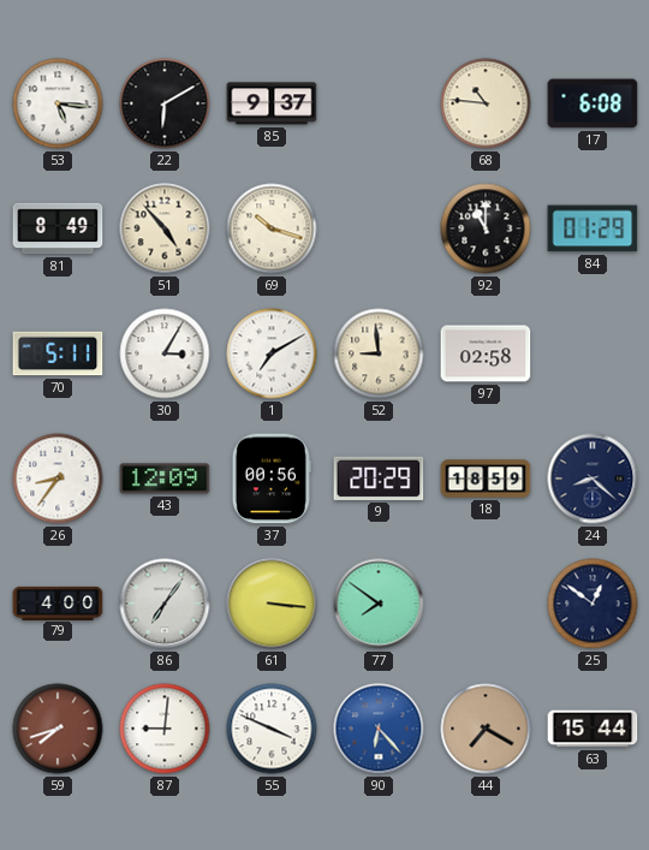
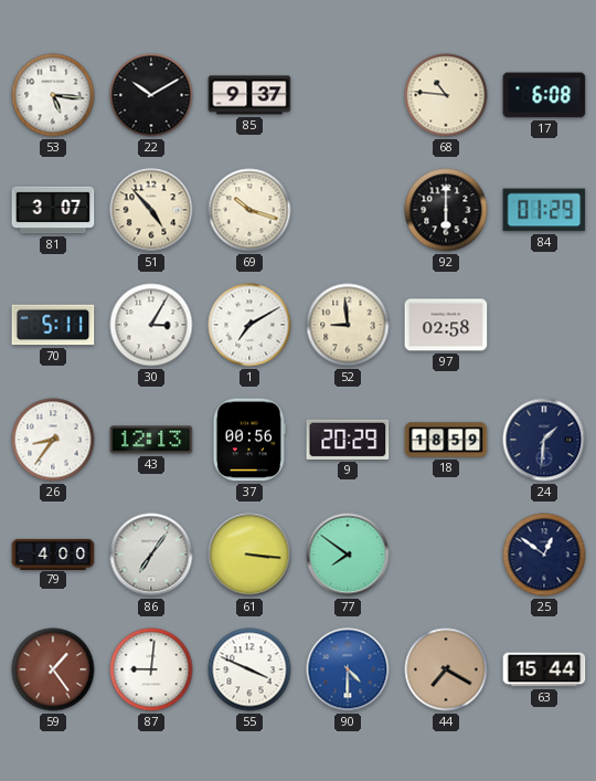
22: 6:10 -> 10:10 (151, 95)
81: 8:49 -> 3:07 (53, 210)
92: 11:00 -> 6:00 (446, 210)
43: 12:09 -> 12:13 (151, 440)
24: 8:22 -> 1:31 (544, 440)
59: 7:42 -> 1:24 (53, 669)
90: 6:23 -> 4:30 (348, 669)
